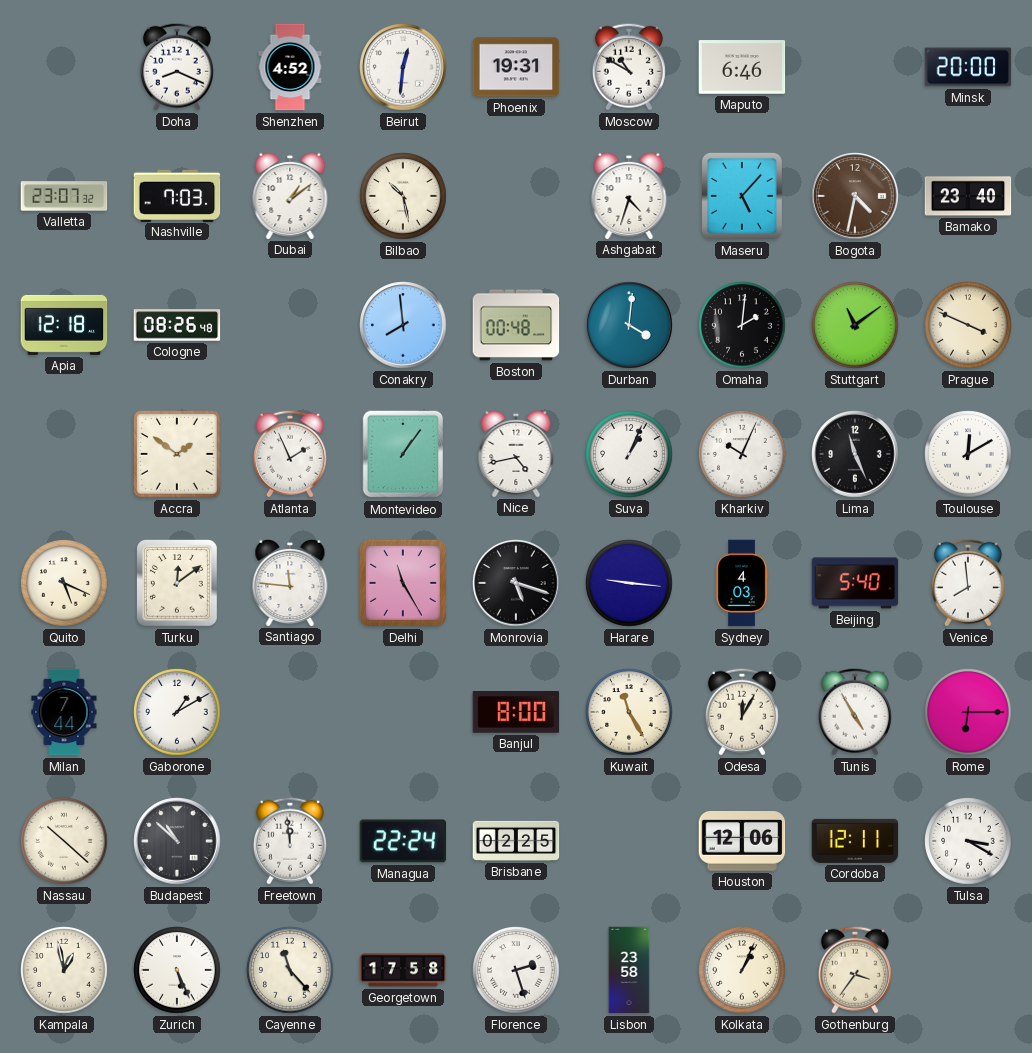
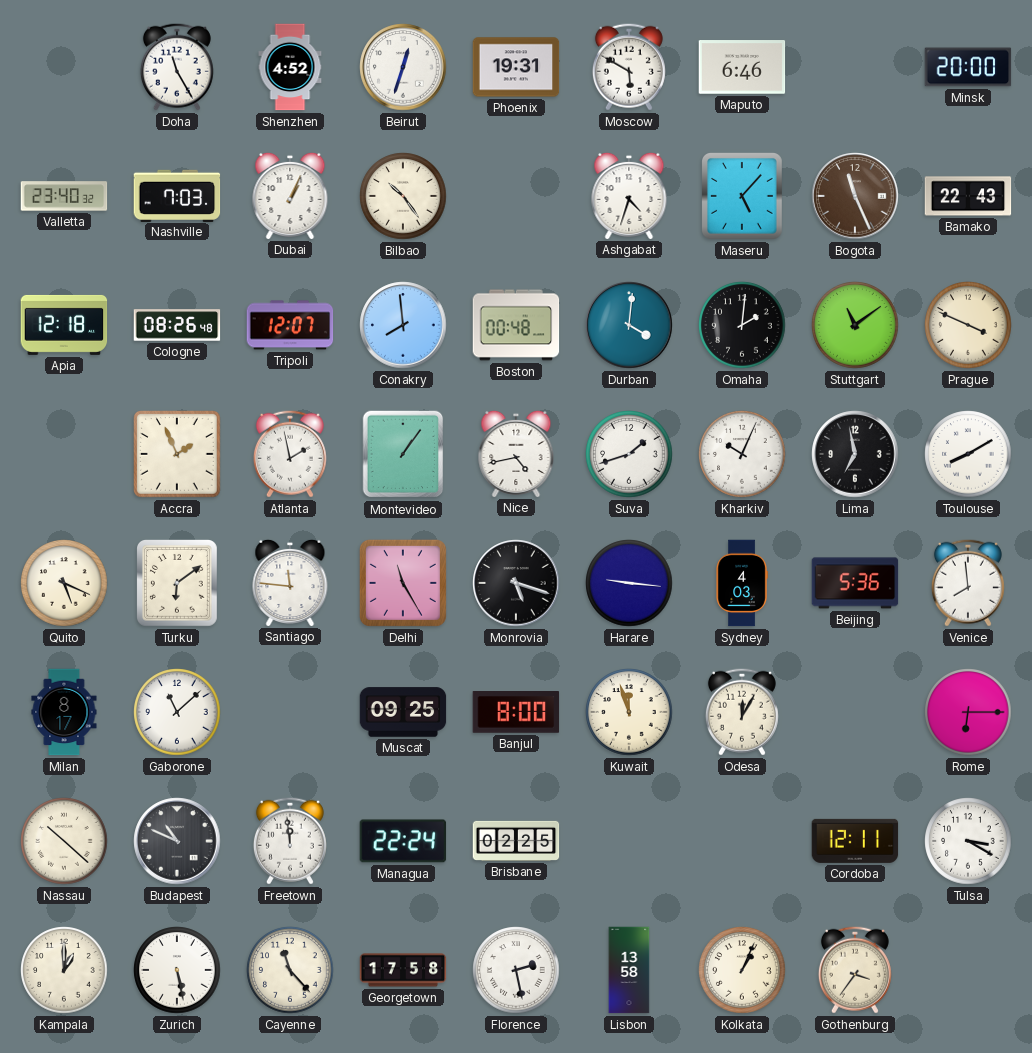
Doha: 8:19 -> 11:25 (177, 67)
Beirut: 12:31 -> 12:33 (403, 67)
Moscow: 10:50 -> 5:50 (629, 67)
Valletta: 23:07 -> 23:40 (64, 196)
Dubai: 1:09 -> 1:04 (290, 195)
Bilbao: 10:28 -> 10:24 (403, 196)
Bogota: 4:32 -> 11:26 (855, 196)
Bamako: 23:40 -> 22:43 (968, 196)
Tripoli: none -> 12:07 (290, 325)
Accra: 1:51 -> 1:56 (178, 455)
Atlanta: 1:56 -> 1:58 (290, 454)
Suva: 1:04 -> 1:42 (629, 454)
Lima: 11:26 -> 6:58 (855, 454)
Toulouse: 12:10 -> 8:10 (968, 454)
Turku: 12:09 -> 6:09 (178, 584)
Beijing: 5:40 -> 5:36 (855, 583)
Milan: 7:44 -> 8:17 (64, 712)
Gaborone: 1:10 -> 11:08 (177, 712)
Muscat: none -> 09:25 (403, 712)
Kuwait: 11:25 -> 11:57 (629, 712)
Tunis: 4:55 -> none (855, 712)
Budapest: 10:52 -> 10:49 (177, 841)
Houston: 12:06 -> none (742, 842)
Kampala: 12:58 -> 1:00 (64, 970)
Zurich: 5:26 -> 5:28 (177, 970)
Florence: 2:27 -> 2:28 (516, 970)
Lisbon: 23:58 -> 13:58 (629, 970)
